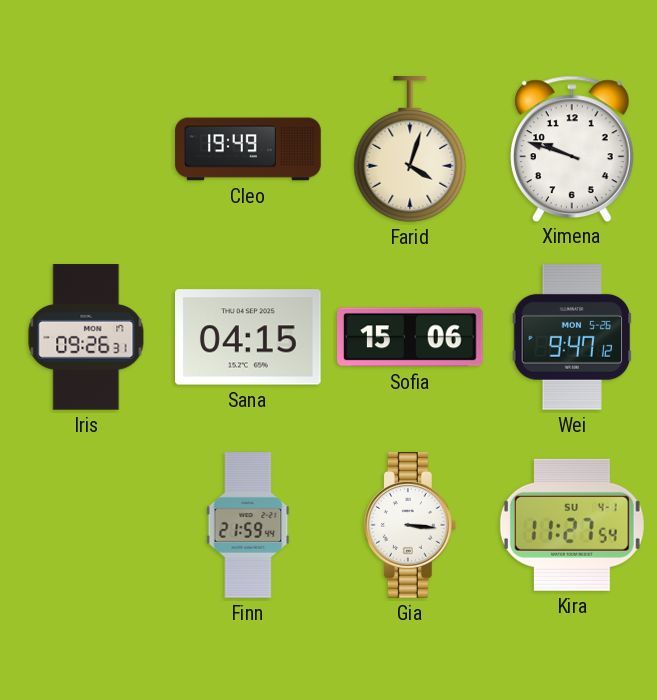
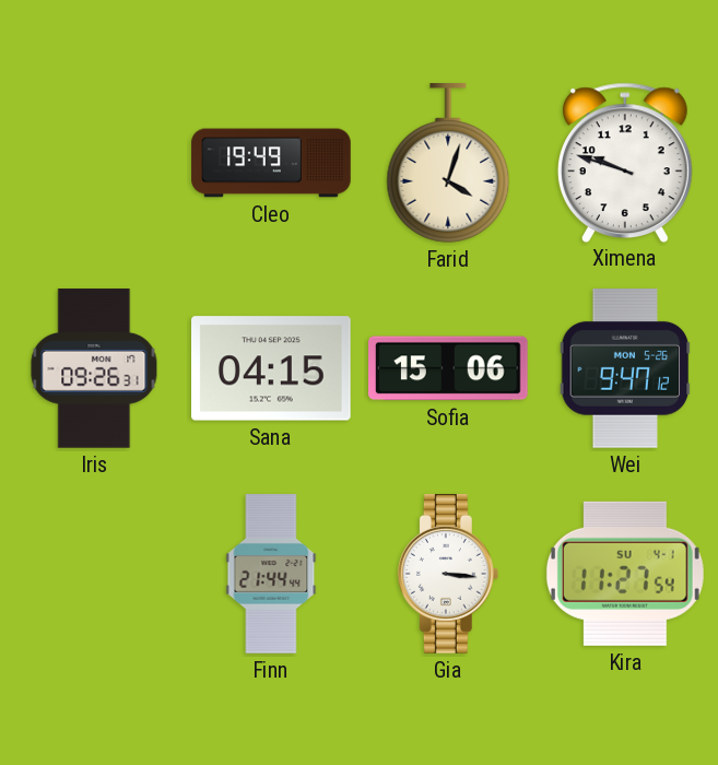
Finn: 21:59 -> 21:44 (271, 574)
